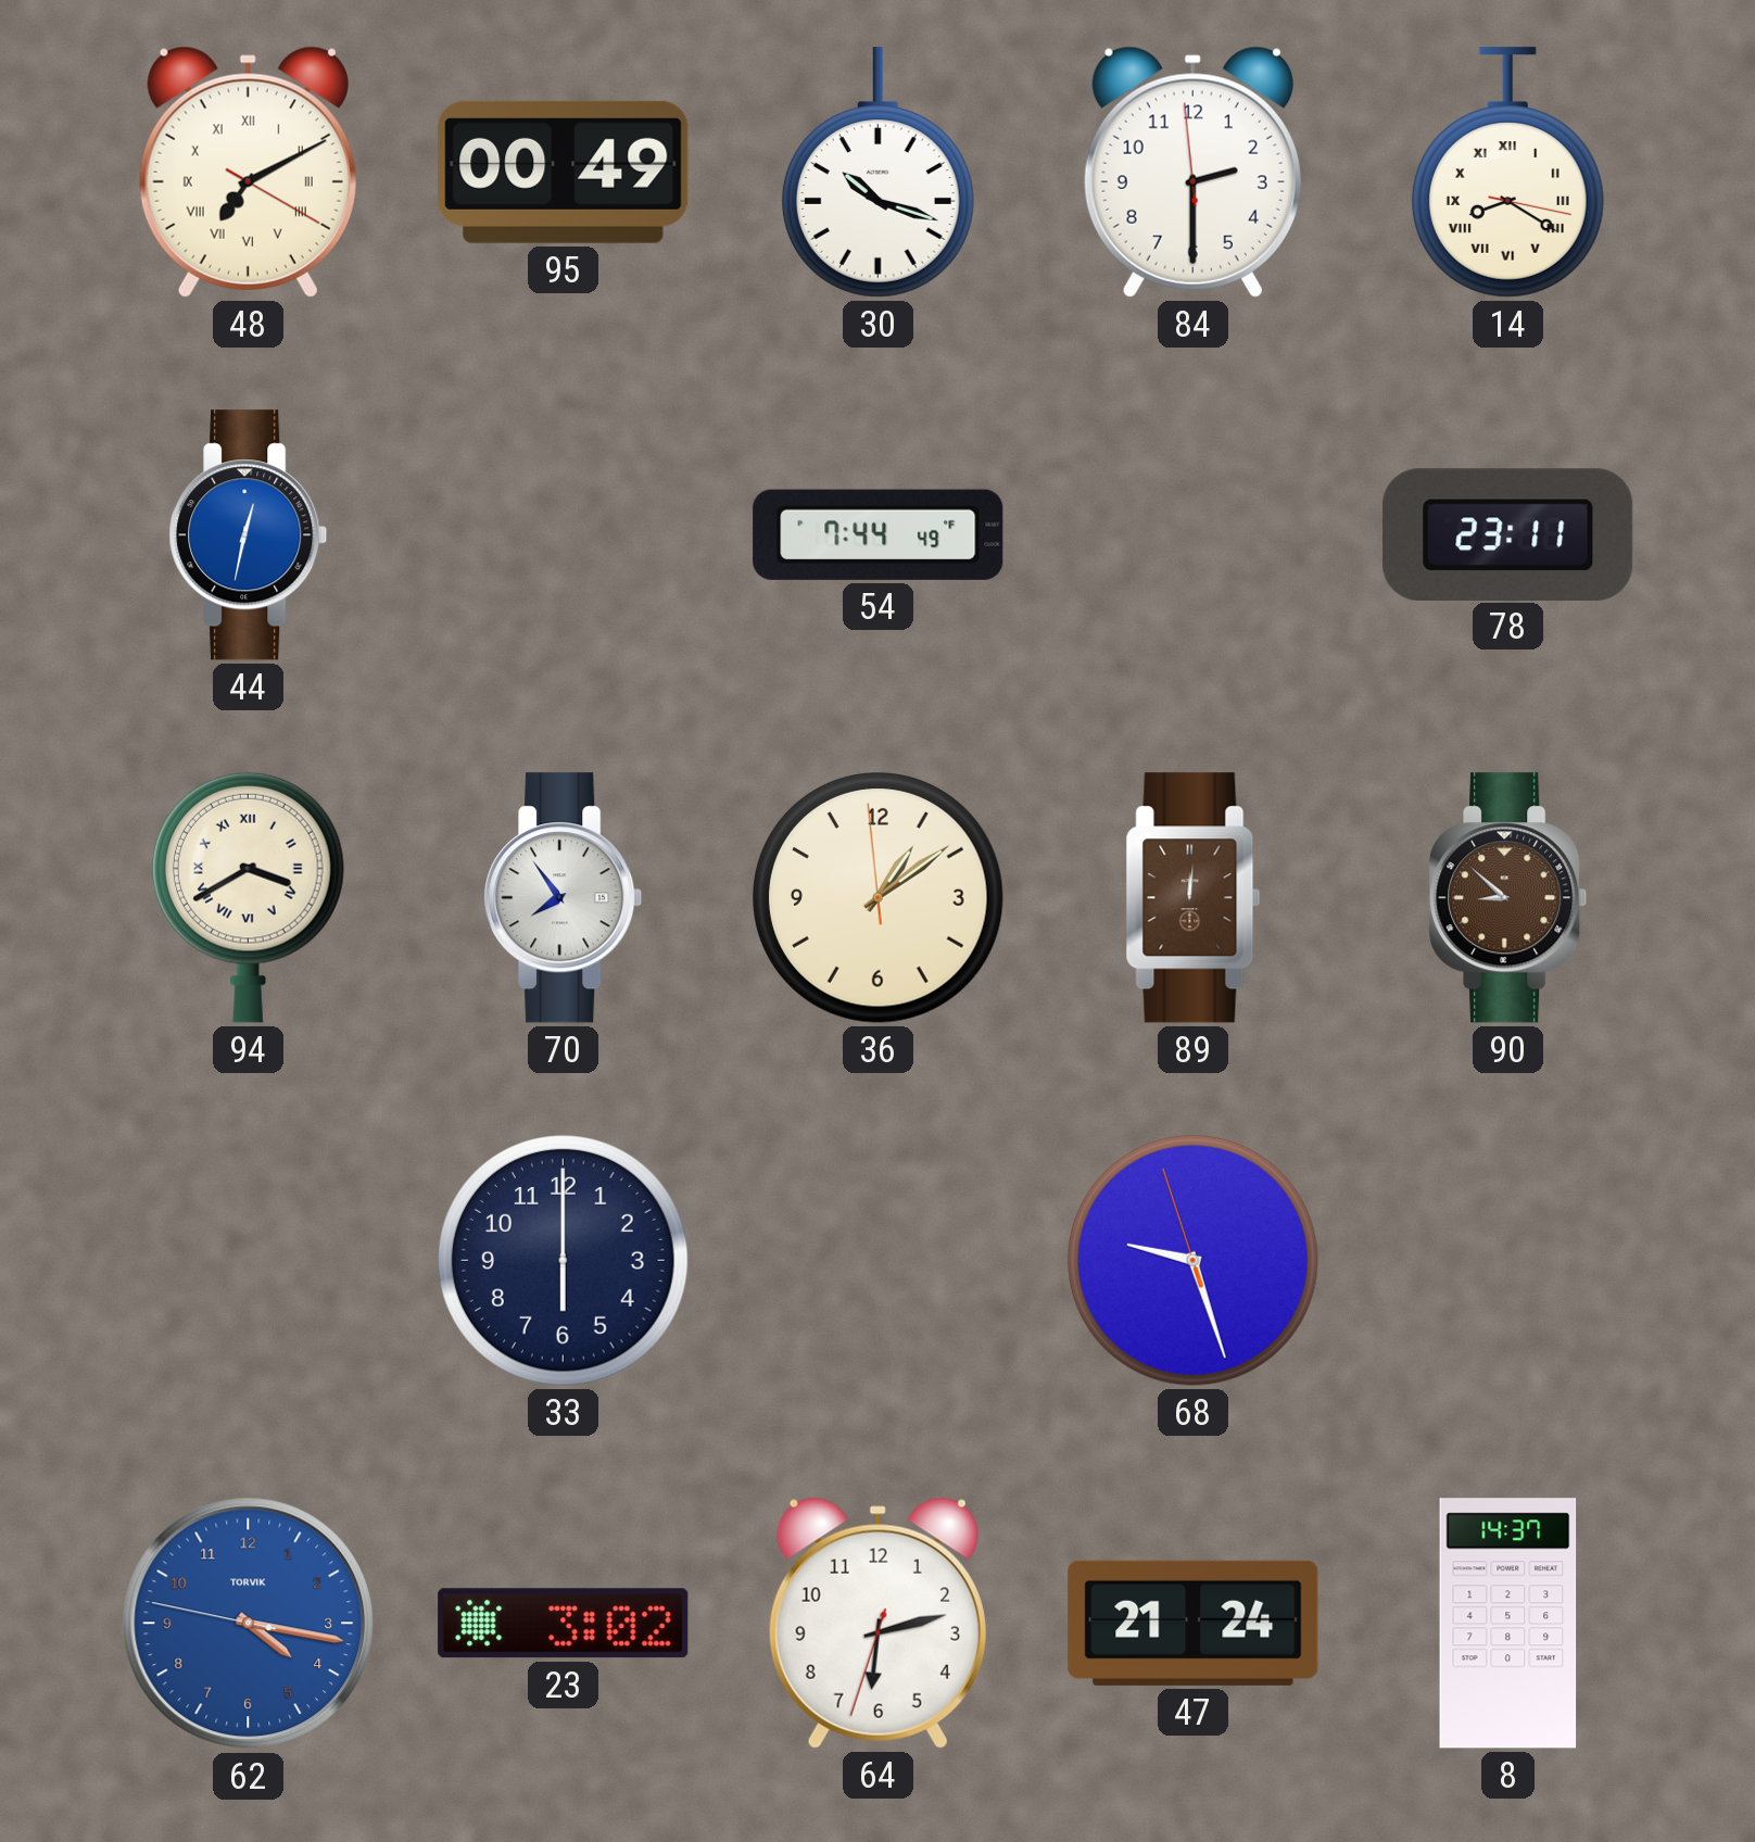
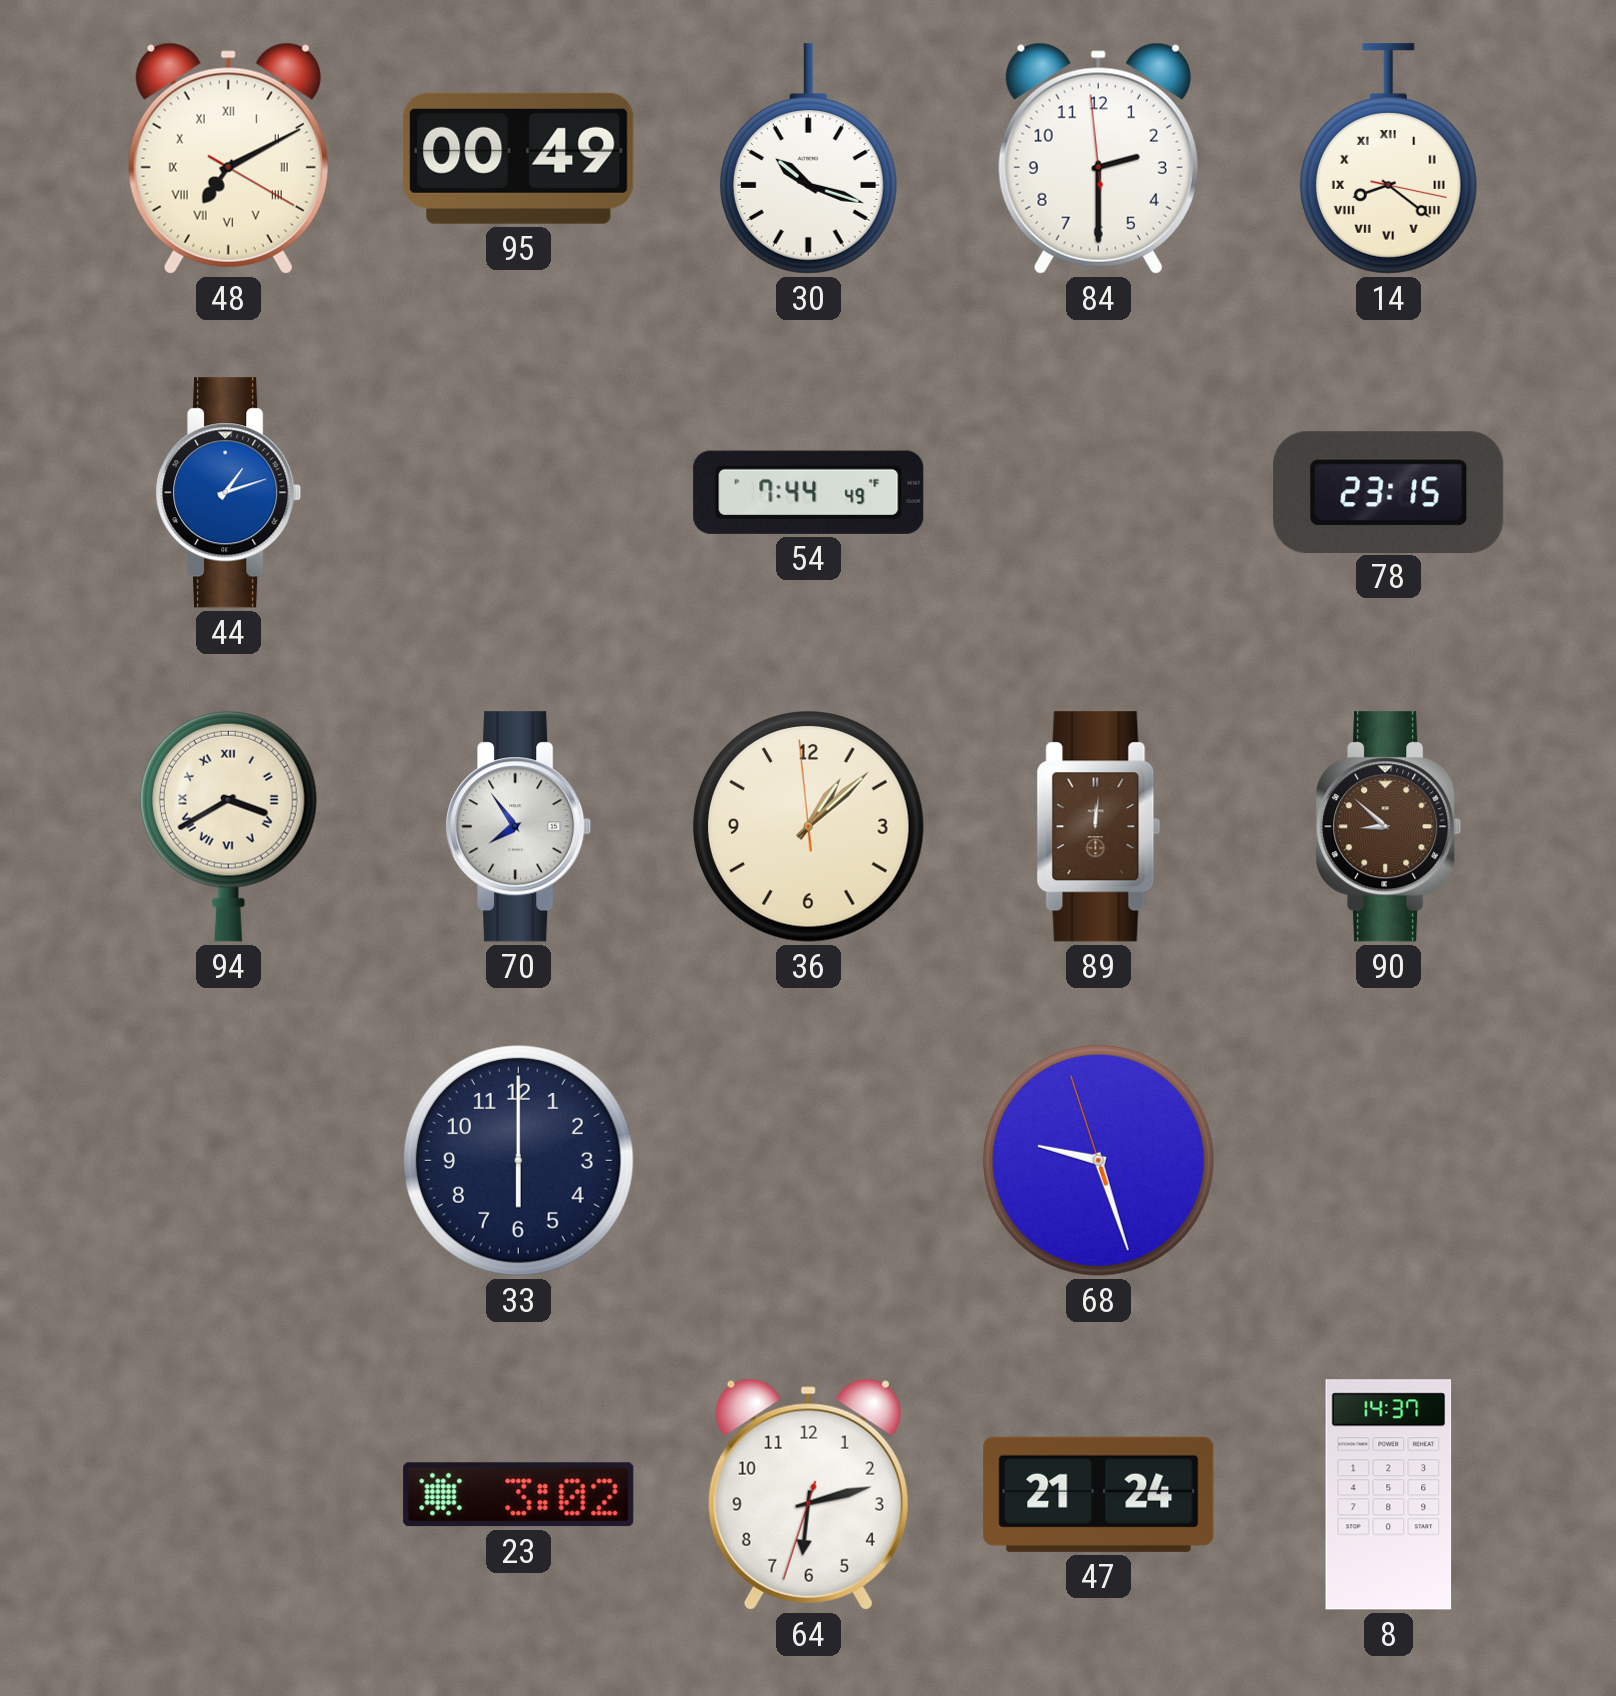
14: 8:20 -> 8:21 (1388, 159)
44: 12:32 -> 1:12 (229, 493)
78: 23:11 -> 23:15 (1389, 492)
36: 1:08 -> 1:07 (809, 827)
62: 4:16 -> none (249, 1624)
